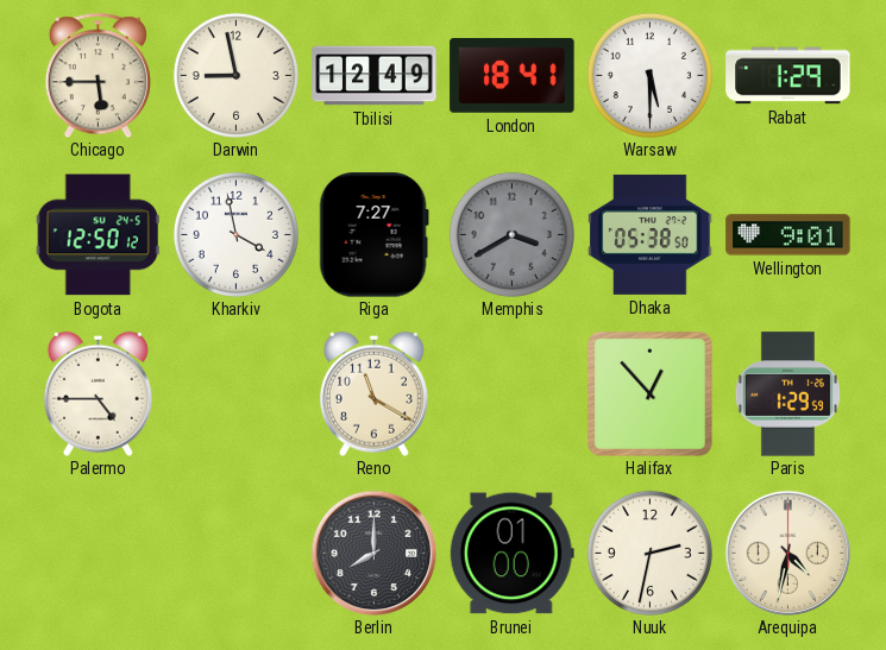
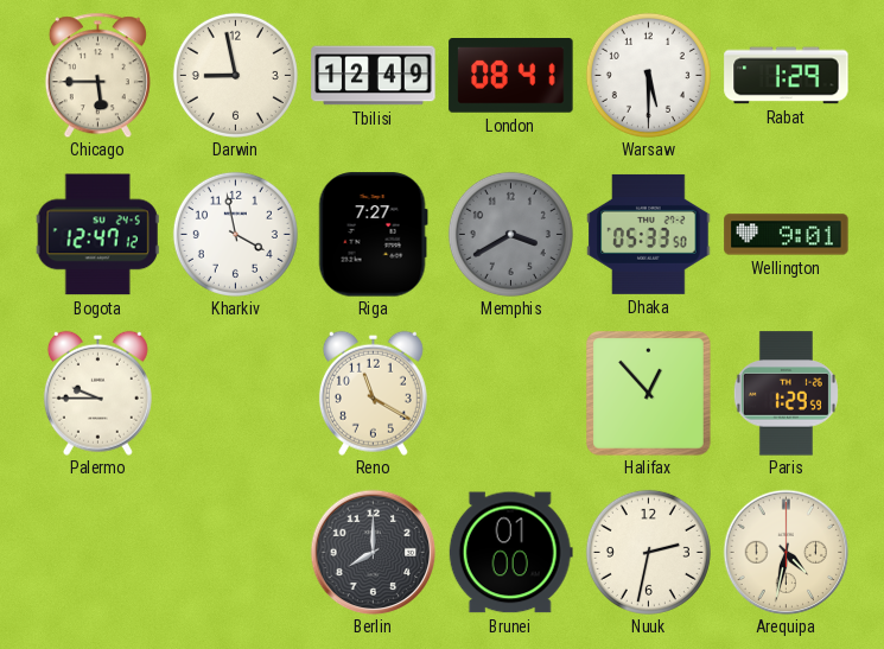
London: 18:41 -> 08:41 (511, 76)
Bogota: 12:50 -> 12:47 (97, 235)
Dhaka: 05:38 -> 05:33 (649, 234)
Palermo: 4:45 -> 9:45 (97, 393)
